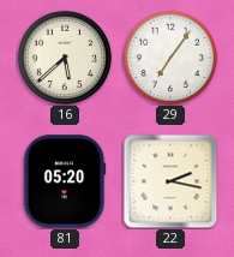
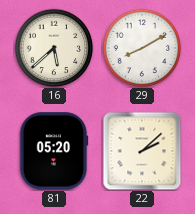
29: 7:06 -> 8:10 (142, 48)
22: 2:17 -> 2:08 (142, 151)
